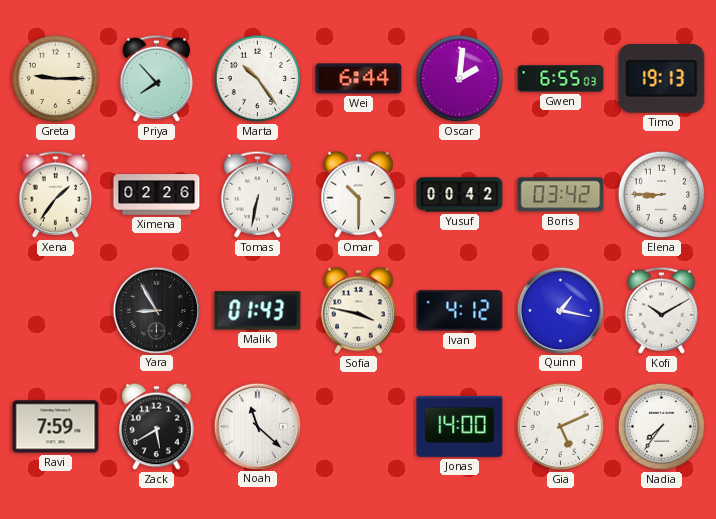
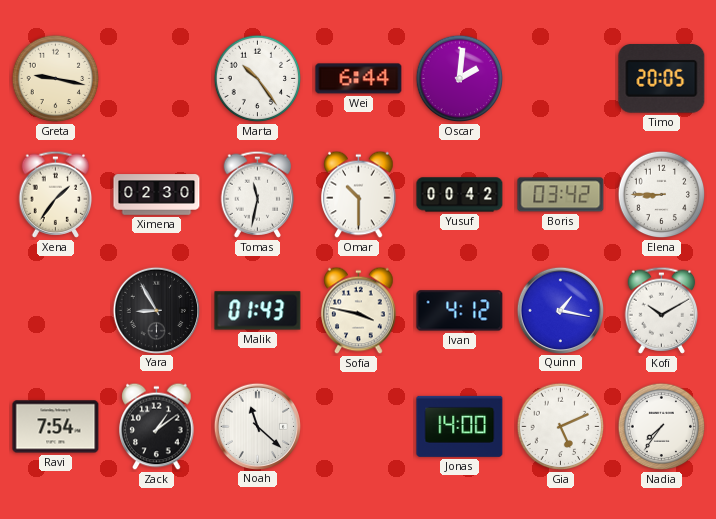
Greta: 9:15 -> 9:17 (56, 79)
Priya: 7:53 -> none (157, 78)
Gwen: 6:55 -> none (561, 79)
Timo: 19:13 -> 20:05 (662, 79)
Ximena: 02:26 -> 02:30 (157, 195)
Tomas: 6:32 -> 11:32 (258, 194)
Ravi: 7:59 -> 7:54 (56, 427)
Zack: 5:40 -> 1:09 (157, 427)
